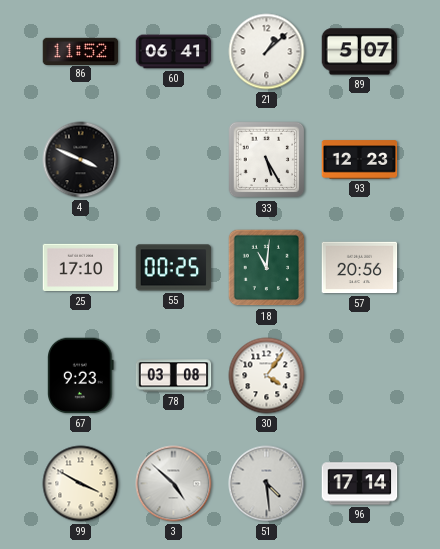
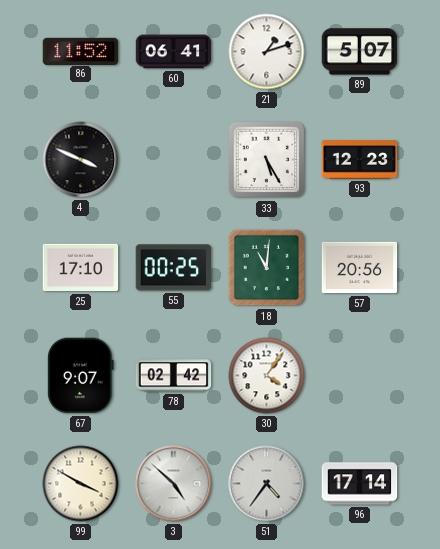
21: 1:08 -> 1:12 (267, 52)
67: 9:23 -> 9:07 (81, 376)
78: 03:08 -> 02:42 (174, 376)
51: 4:29 -> 4:36 (267, 484)
